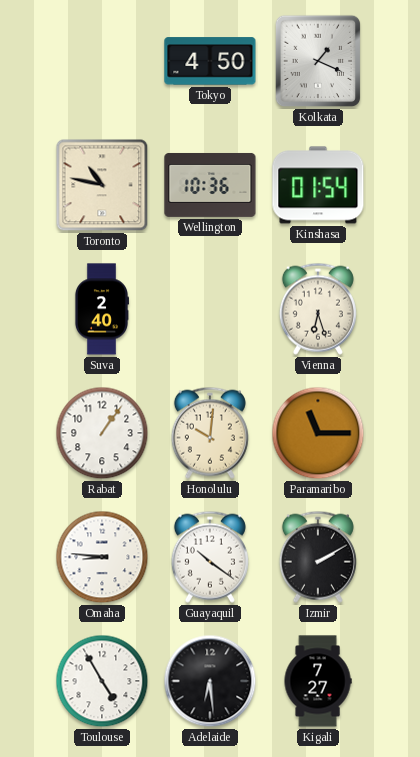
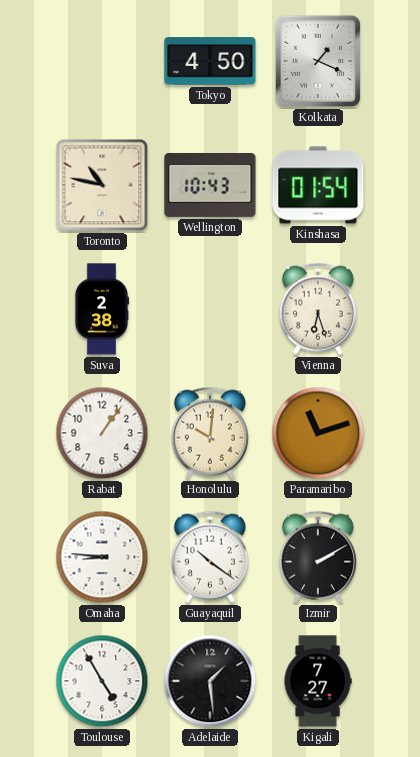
Wellington: 10:36 -> 10:43 (210, 185)
Suva: 2:40 -> 2:38 (101, 309)
Paramaribo: 11:15 -> 11:12 (318, 433)
Adelaide: 6:29 -> 1:29 (210, 681)
